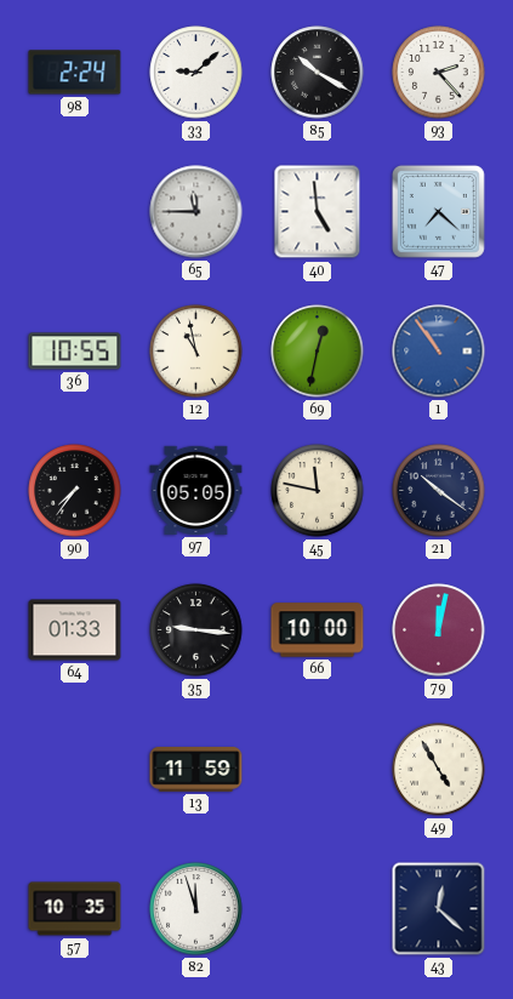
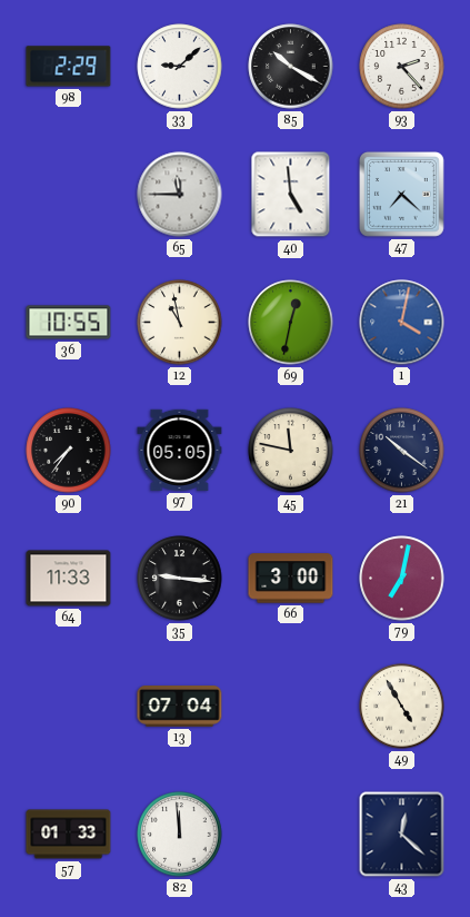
98: 2:24 -> 2:29 (69, 67)
1: 10:54 -> 4:02 (402, 323)
64: 01:33 -> 11:33 (69, 579)
66: 10:00 -> 3:00 (291, 579)
79: 12:02 -> 7:02 (402, 579)
13: 11:59 -> 07:04 (180, 707)
57: 10:35 -> 01:33 (69, 835)
82: 11:57 -> 11:59 (180, 835)
